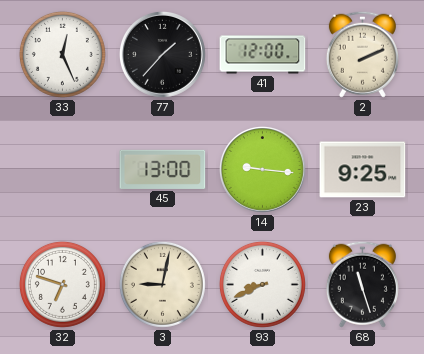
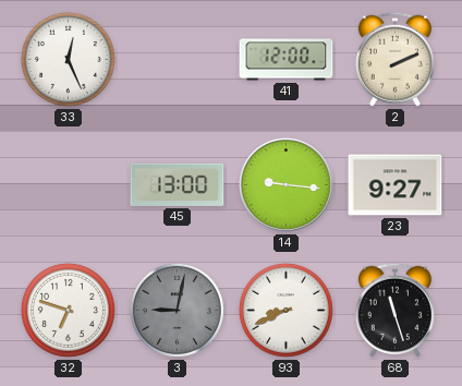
77: 1:37 -> none (162, 54)
23: 9:25 -> 9:27 (396, 185)
3 dial: cream -> grey (177, 310)
